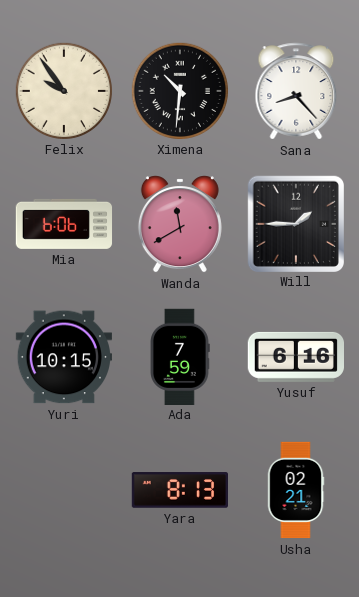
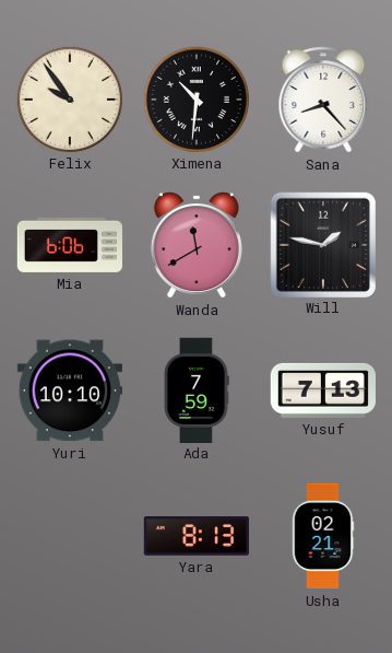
Will: 1:45 -> 1:47 (322, 244)
Yuri: 10:15 -> 10:10 (69, 390)
Yusuf: 6:16 -> 7:13 (322, 390)
